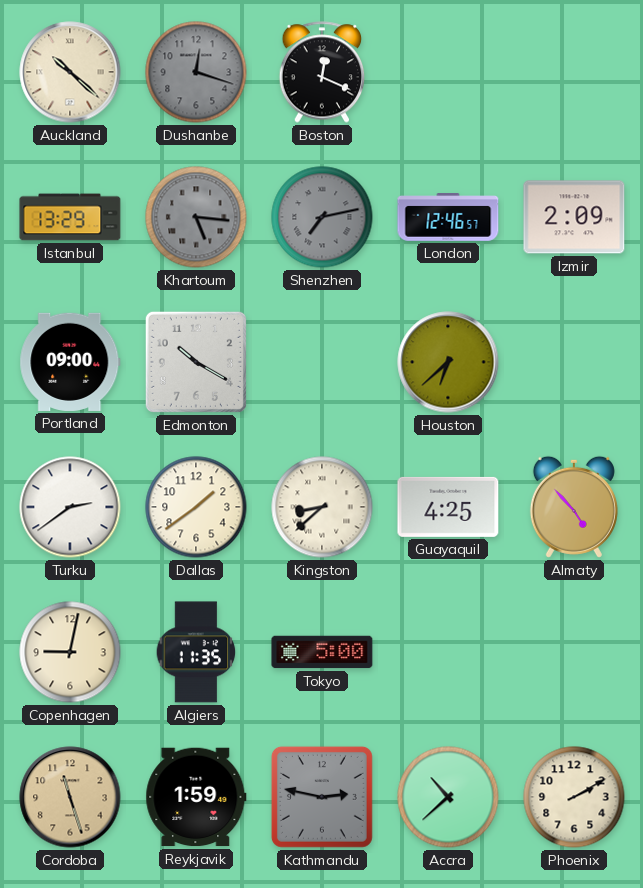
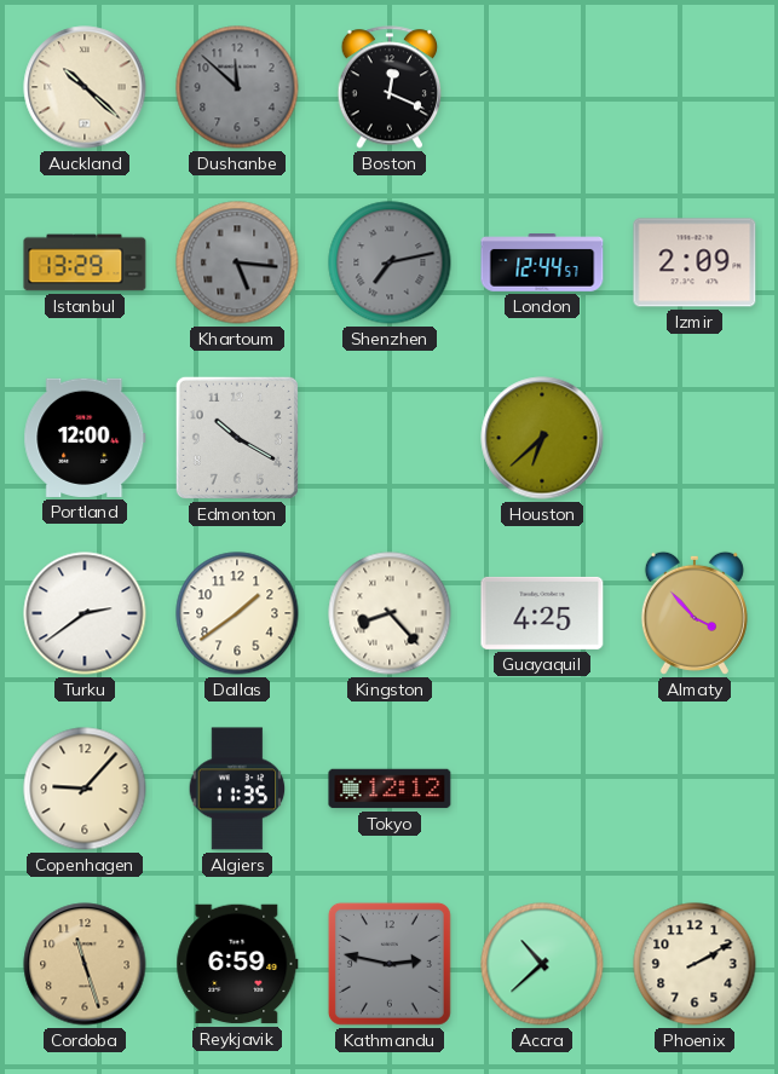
Dushanbe: 12:18 -> 11:52 (237, 87)
London: 12:46 -> 12:44 (542, 262)
Portland: 09:00 -> 12:00 (85, 438)
Kingston: 8:38 -> 8:23 (390, 613)
Almaty: 4:53 -> 3:53 (695, 613)
Copenhagen: 9:02 -> 9:07 (85, 789)
Tokyo: 5:00 -> 12:12 (390, 789)
Reykjavik: 1:59 -> 6:59 (237, 964)
